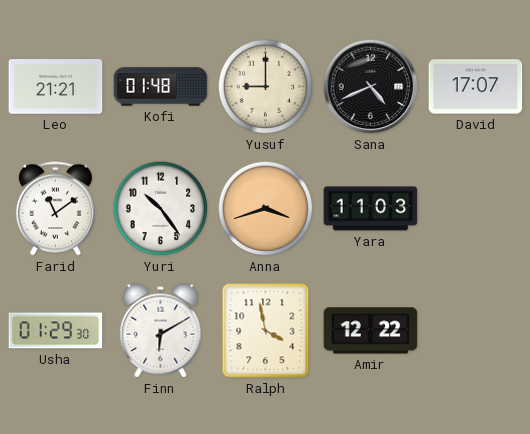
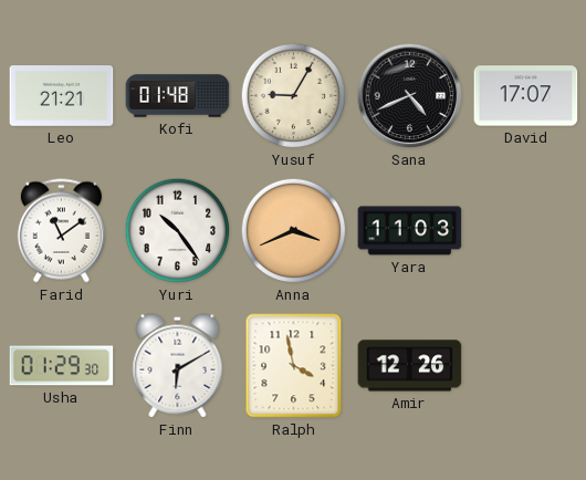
Yusuf: 9:00 -> 9:05 (294, 96)
Anna: 3:42 -> 3:41 (294, 231)
Amir: 12:22 -> 12:26 (410, 366)
